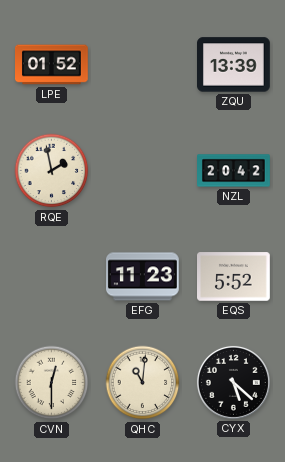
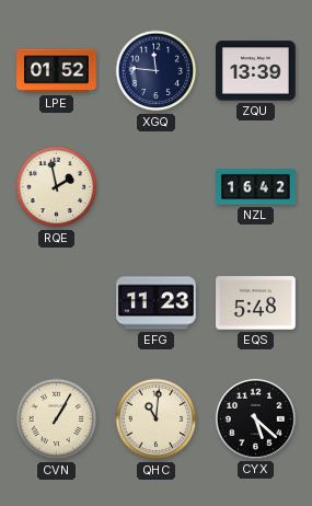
XGQ: none -> 11:46 (157, 71)
NZL: 20:42 -> 16:42 (256, 187)
EQS: 5:52 -> 5:48 (256, 303)
CVN: 12:30 -> 1:05 (57, 419)
